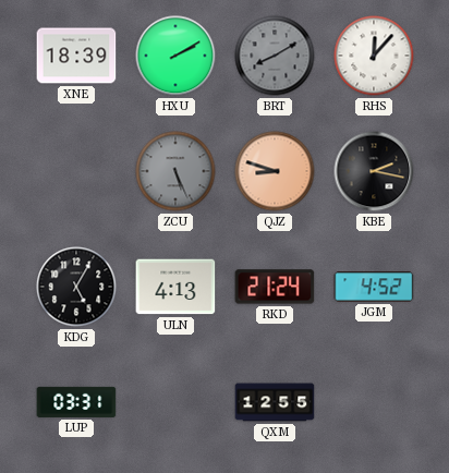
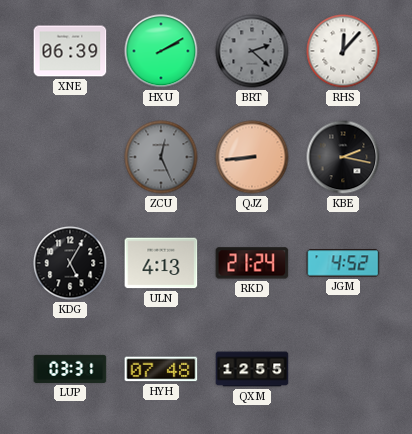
XNE: 18:39 -> 06:39 (70, 51)
BRT: 8:10 -> 2:22 (252, 51)
ZCU: 5:26 -> 12:26 (161, 157)
QJZ: 8:48 -> 8:44 (252, 157)
HYH: none -> 07:48 (161, 369)
